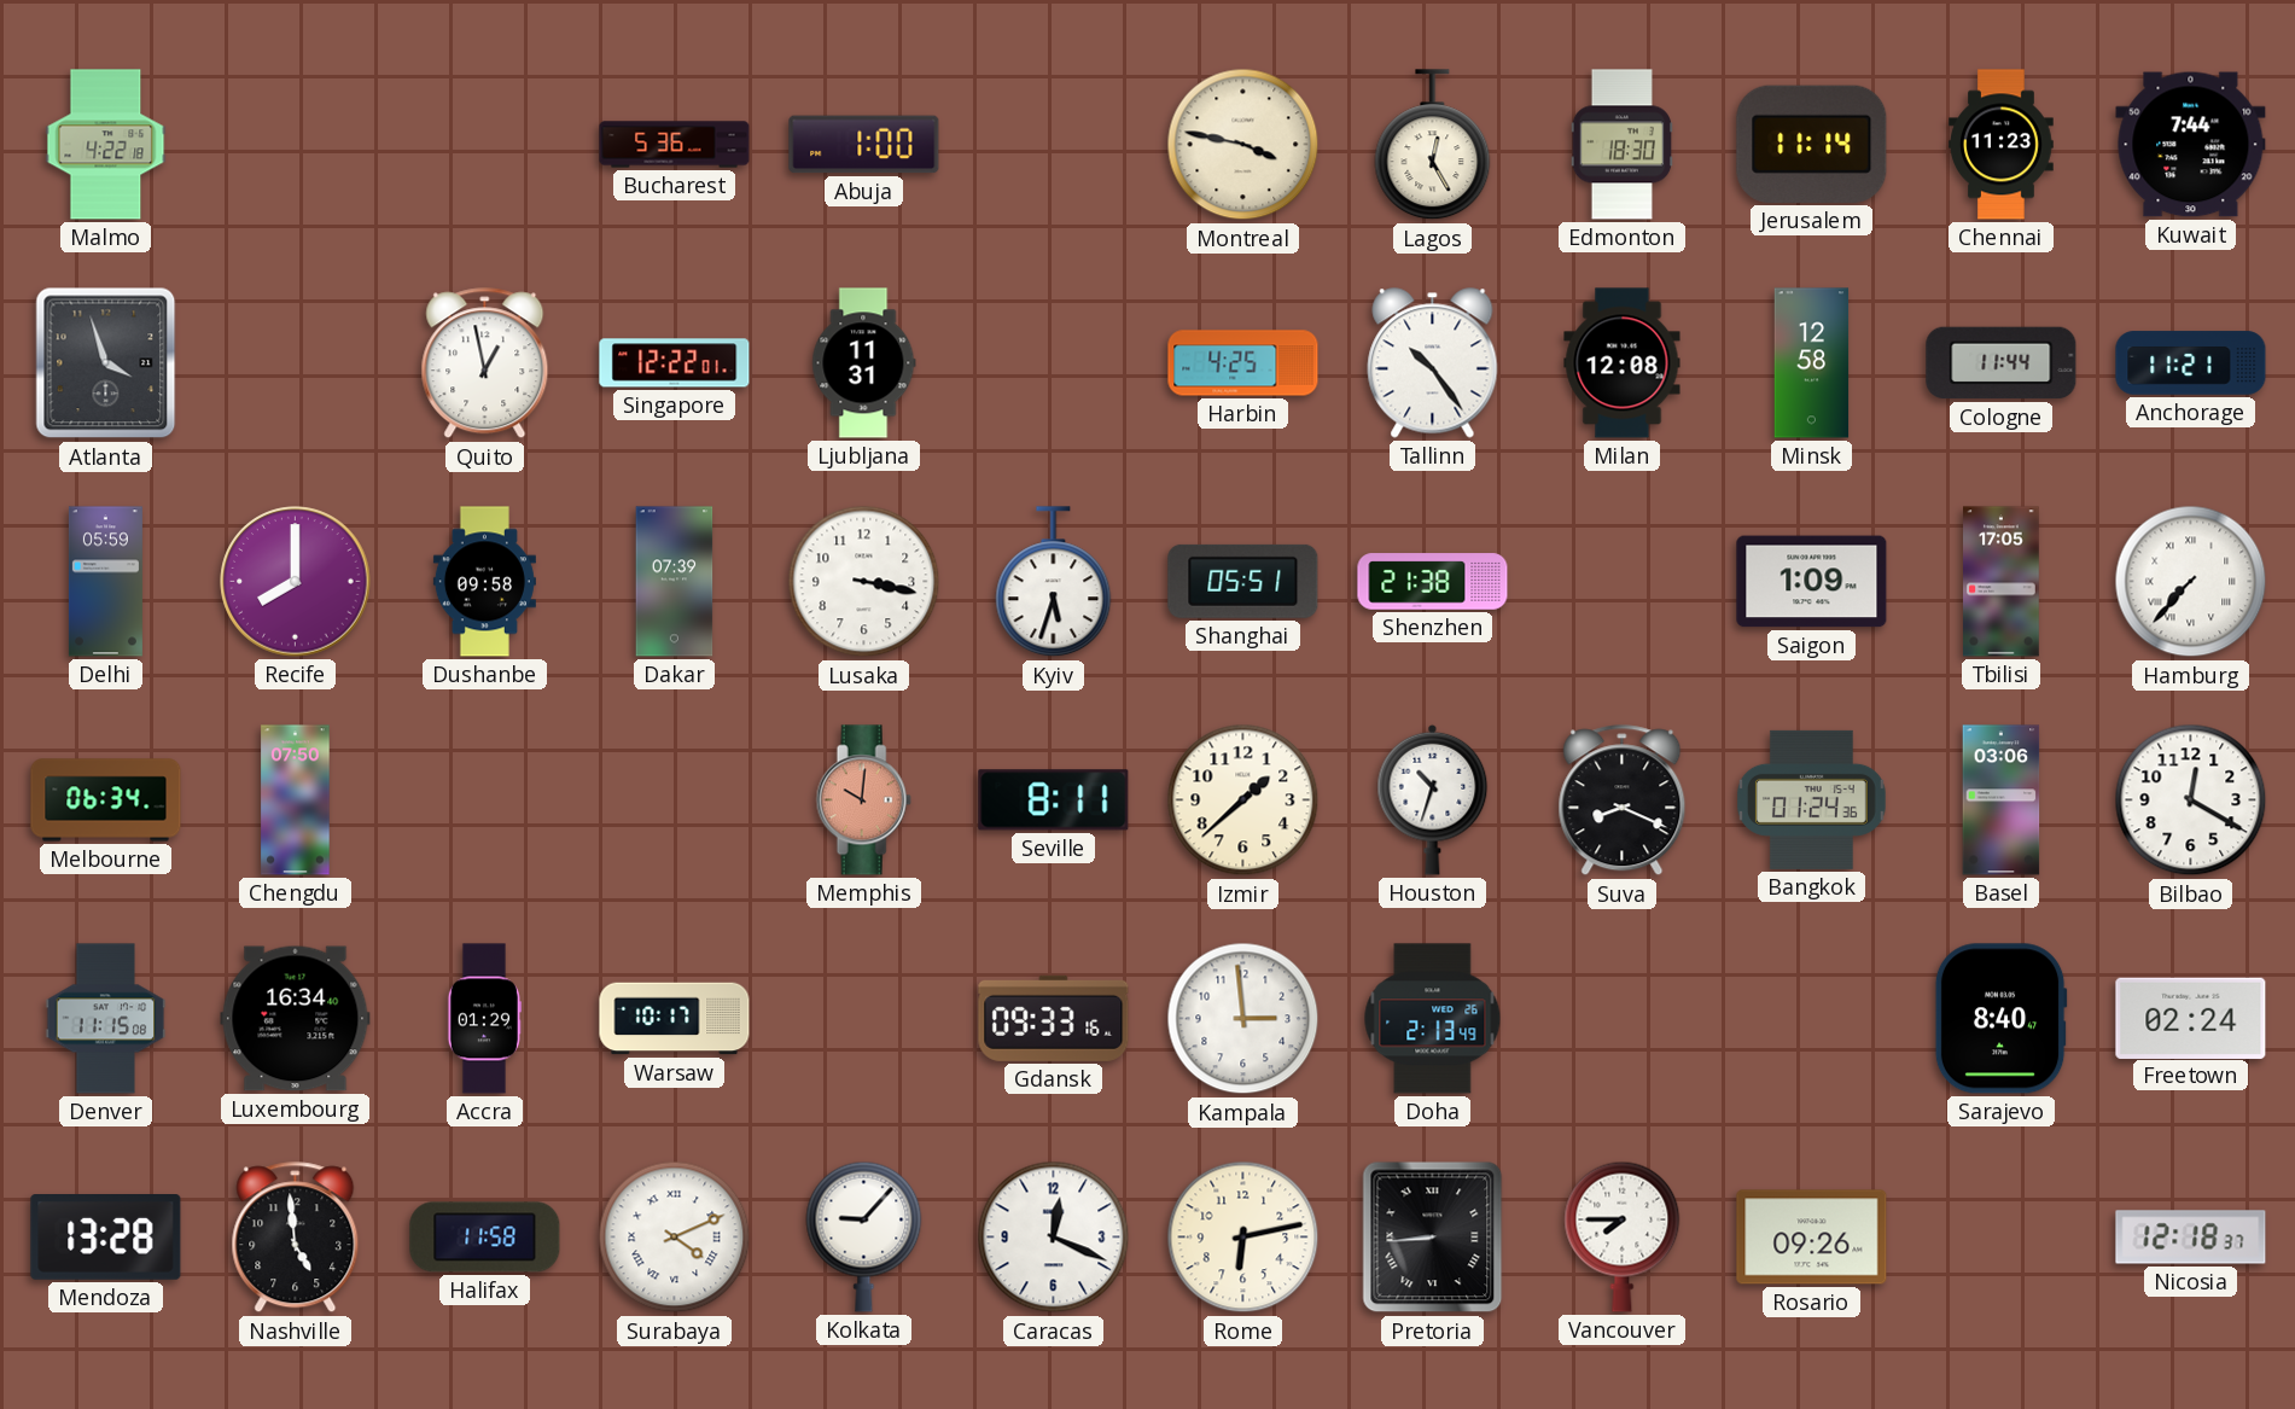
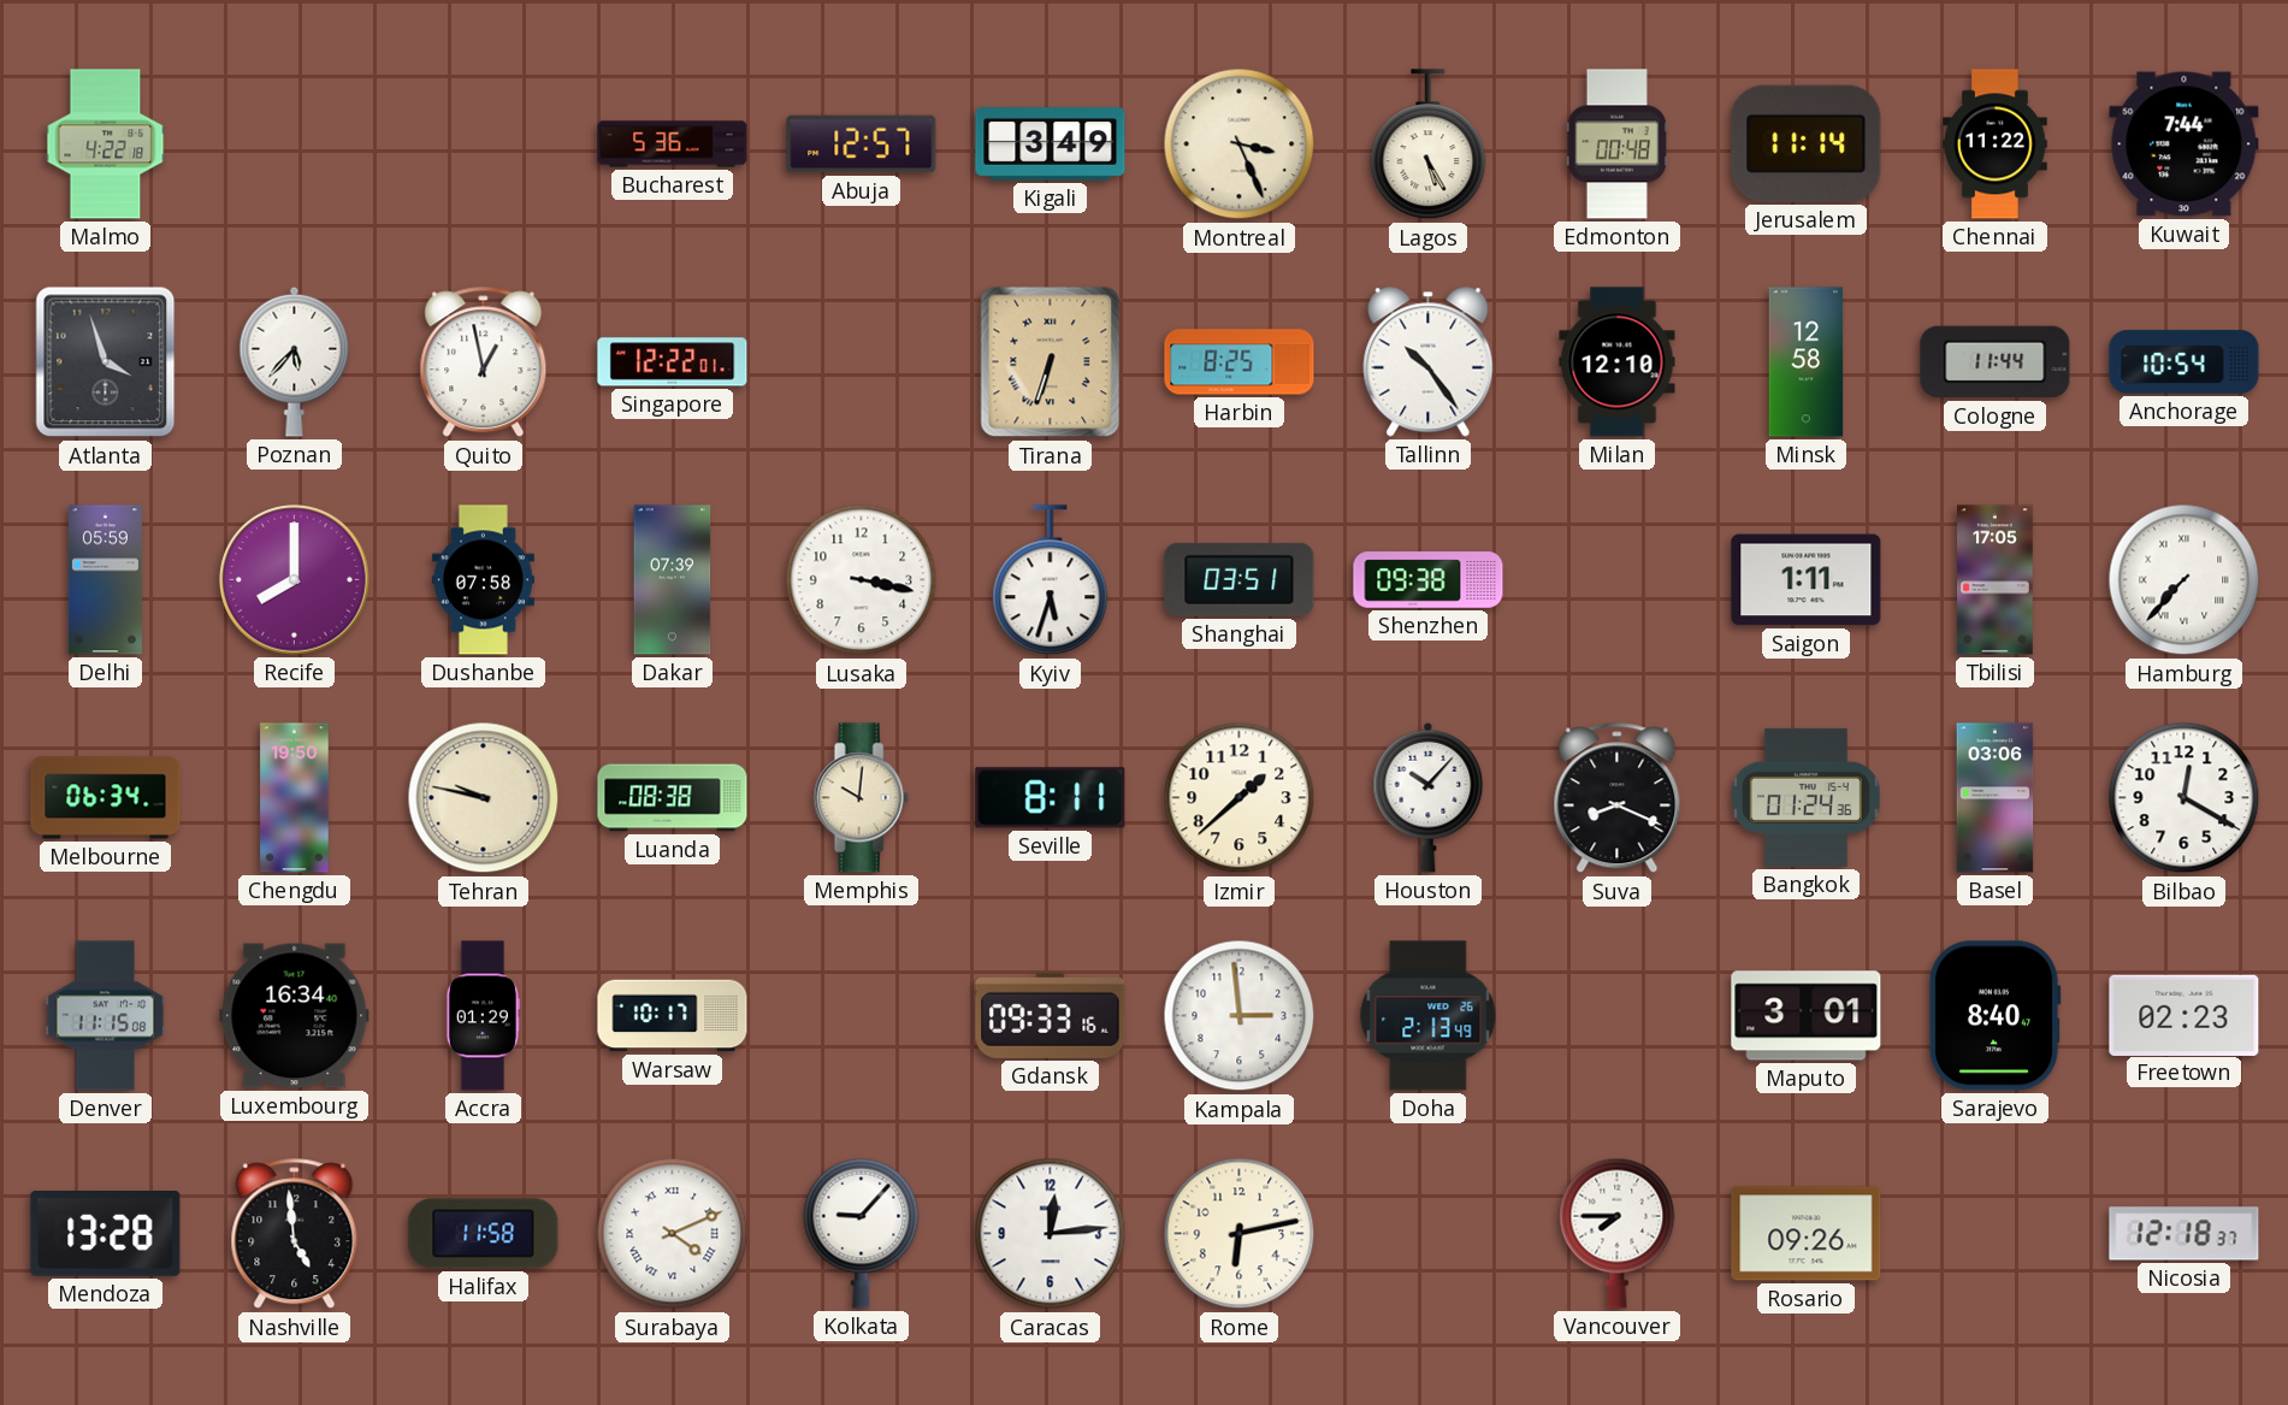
Abuja: 1:00 -> 12:57 (862, 144)
Kigali: none -> 3:49 (1051, 144)
Montreal: 3:47 -> 3:26 (1240, 144)
Lagos: 12:25 -> 5:25 (1429, 144)
Edmonton: 18:30 -> 00:48 (1616, 144)
Chennai: 11:23 -> 11:22 (1996, 144)
Poznan: none -> 5:37 (295, 361)
Ljubljana: 11:31 -> none (864, 363)
Tirana: none -> 6:33 (1051, 362)
Harbin: 4:25 -> 8:25 (1240, 362)
Milan: 12:08 -> 12:10 (1618, 362)
Anchorage: 11:21 -> 10:54 (2184, 362)
Dushanbe: 09:58 -> 07:58 (483, 580)
Shanghai: 05:51 -> 03:51 (1240, 579)
Shenzhen: 21:38 -> 09:38 (1429, 580)
Saigon: 1:09 -> 1:11 (1807, 580)
Chengdu: 07:50 -> 19:50 (295, 798)
Tehran: none -> 9:47 (484, 798)
Luanda: none -> 08:38 (673, 798)
Memphis dial: salmon -> cream (861, 798)
Houston: 10:33 -> 10:07 (1429, 797)
Maputo: none -> 3:01 (1807, 1016)
Freetown: 02:24 -> 02:23 (2184, 1015)
Caracas: 12:19 -> 12:14 (1051, 1234)
Pretoria: 8:44 -> none (1433, 1238)
